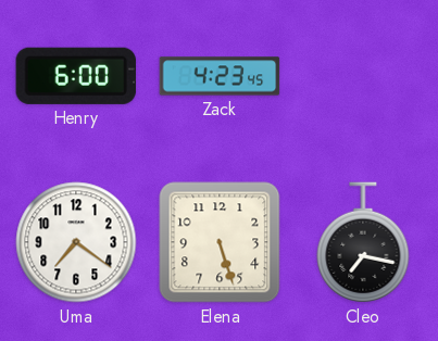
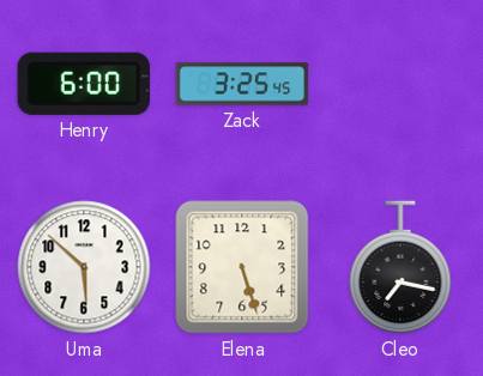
Zack: 4:23 -> 3:25 (242, 84)
Uma: 7:21 -> 5:52 (84, 267)
